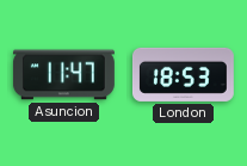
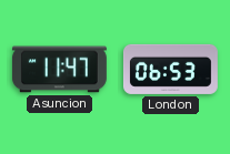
London: 18:53 -> 06:53 (170, 69)
